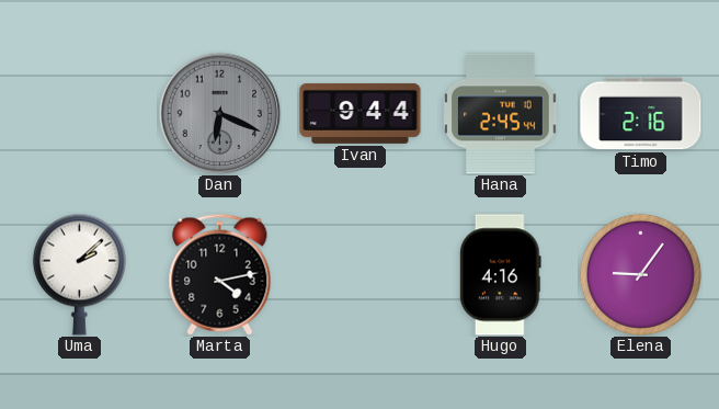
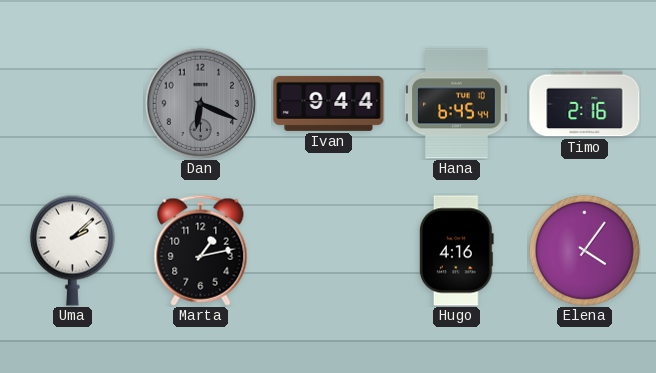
Hana: 2:45 -> 6:45 (457, 104)
Marta: 4:13 -> 1:13 (201, 250)
Elena: 9:06 -> 4:06 (584, 250)
